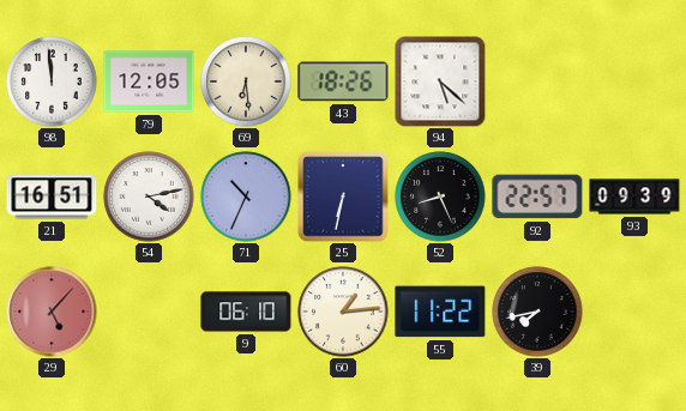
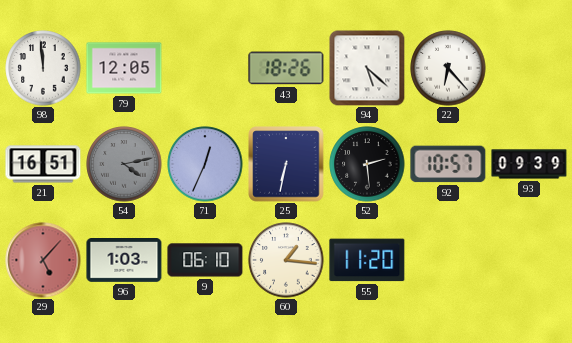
69: 6:29 -> none (246, 81)
22: none -> 6:23 (448, 68)
54 dial: white -> grey (124, 164)
71: 10:34 -> 12:34 (205, 164)
52: 8:26 -> 2:29 (367, 164)
92: 22:57 -> 10:57 (448, 164)
96: none -> 1:03 (124, 261)
60: 1:14 -> 1:16 (286, 260)
55: 11:22 -> 11:20 (367, 260)
39: 7:43 -> none (537, 312)
